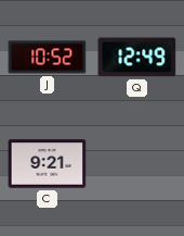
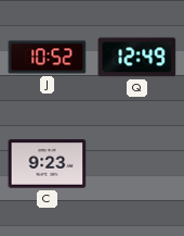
C: 9:21 -> 9:23 (48, 164)
